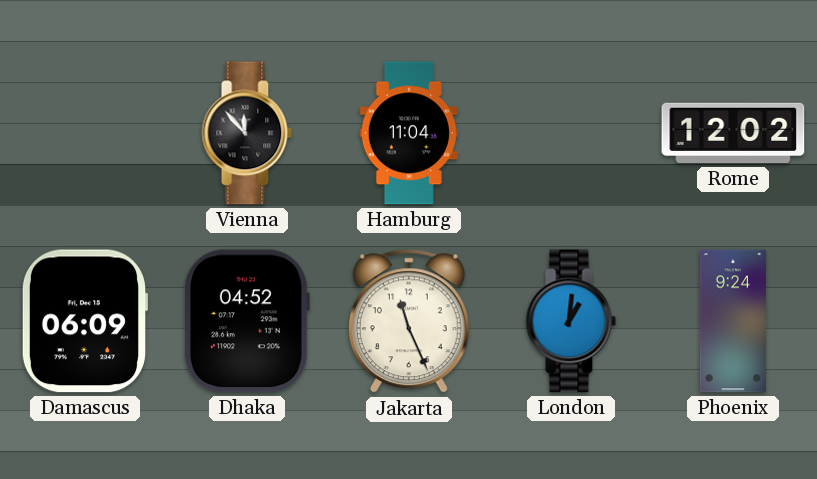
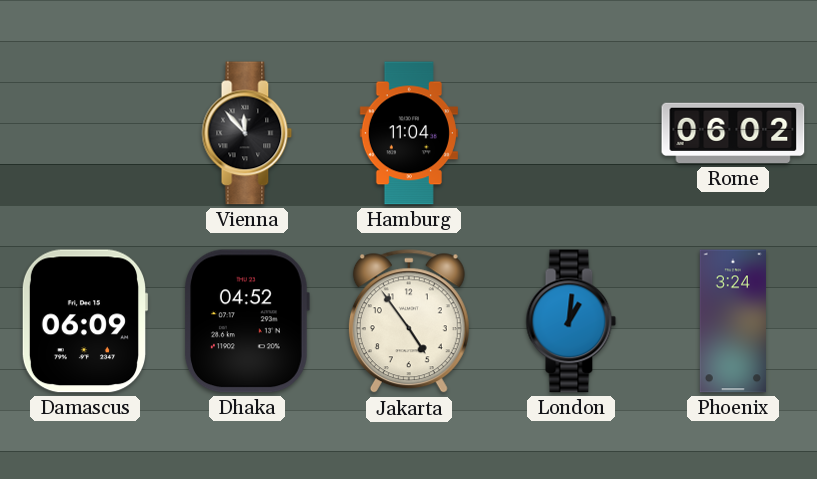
Rome: 12:02 -> 06:02 (733, 133)
Jakarta: 11:26 -> 4:54 (409, 322)
Phoenix: 9:24 -> 3:24 (733, 321)
